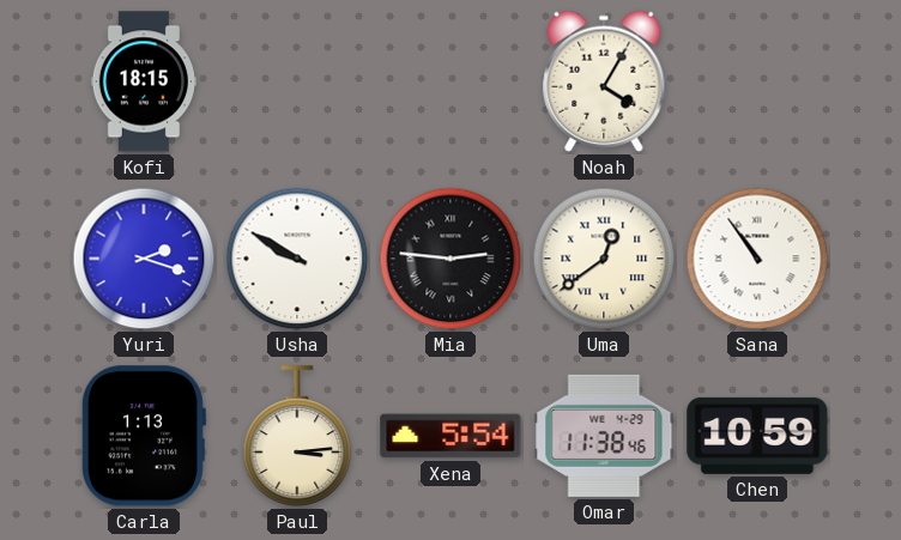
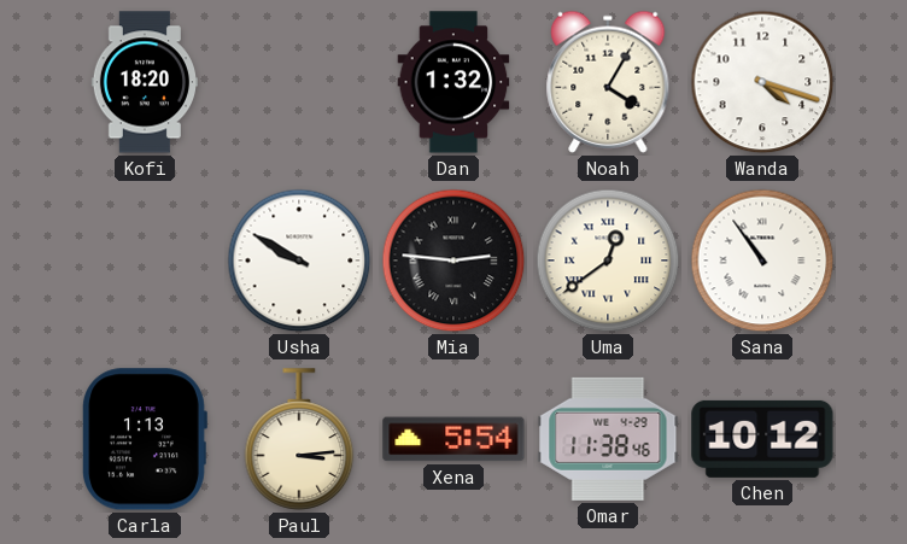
Kofi: 18:15 -> 18:20 (144, 82)
Dan: none -> 1:32 (453, 82)
Wanda: none -> 4:18 (762, 82)
Yuri: 2:18 -> none (144, 259)
Chen: 10:59 -> 10:12 (762, 439)
